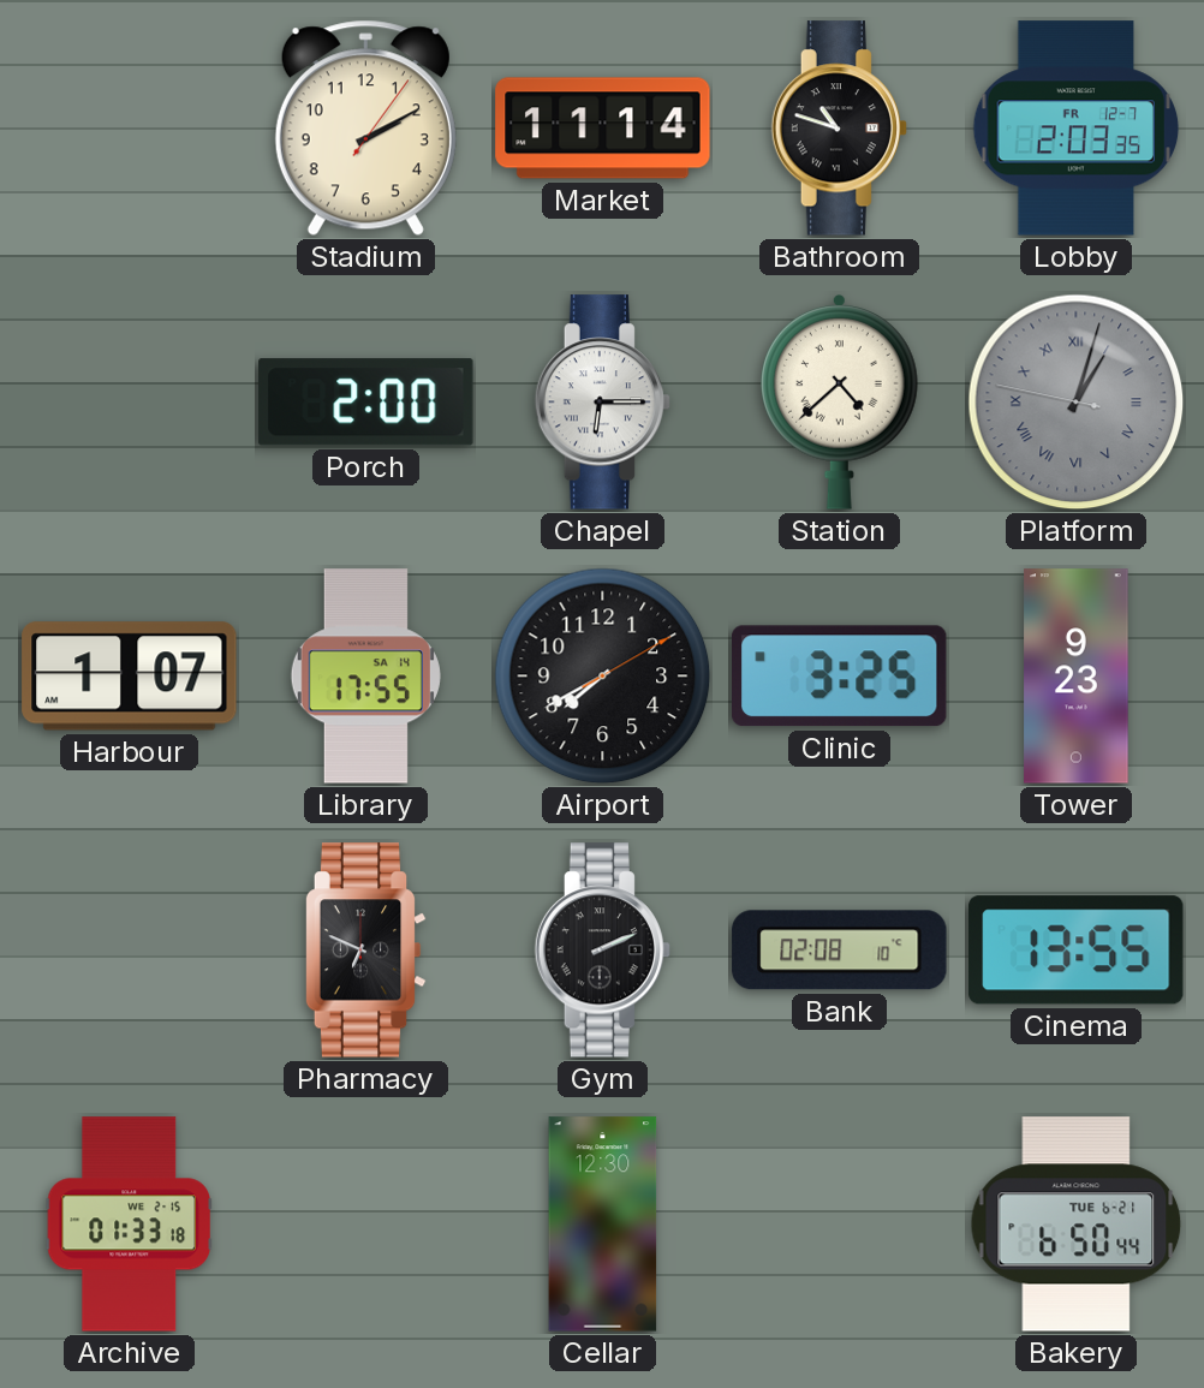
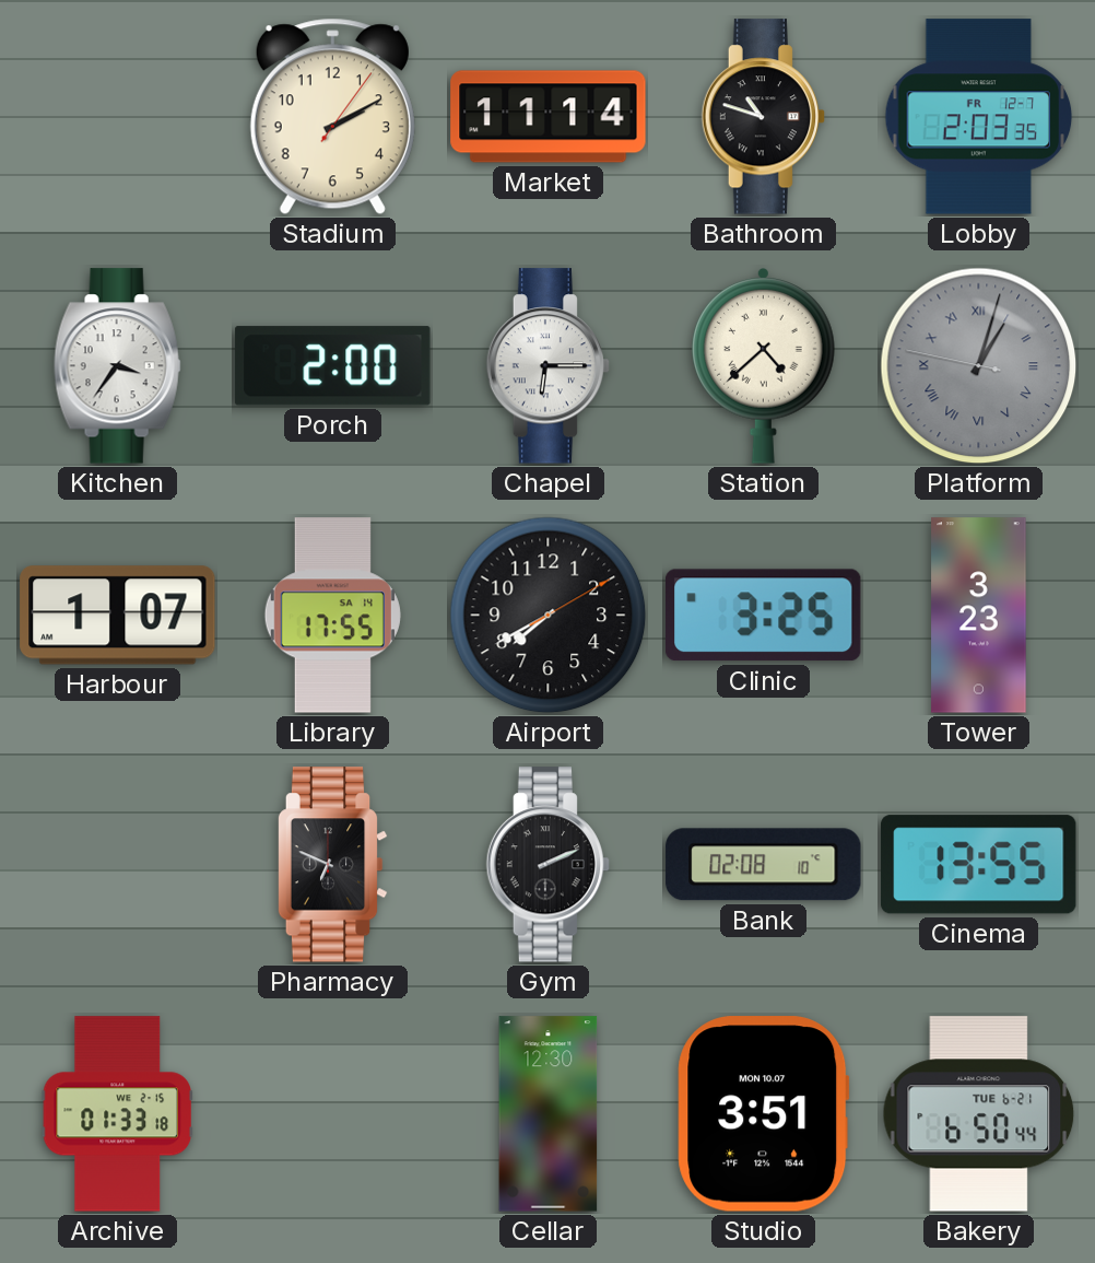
Kitchen: none -> 3:36 (117, 366)
Tower: 9:23 -> 3:23 (979, 616)
Studio: none -> 3:51 (764, 1114)
